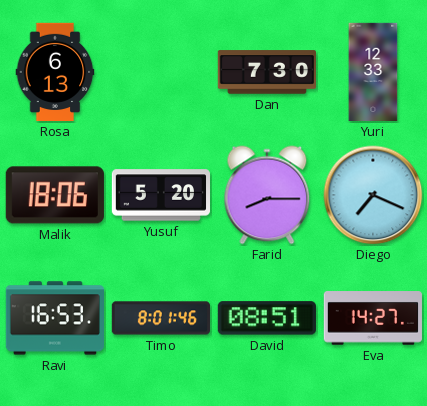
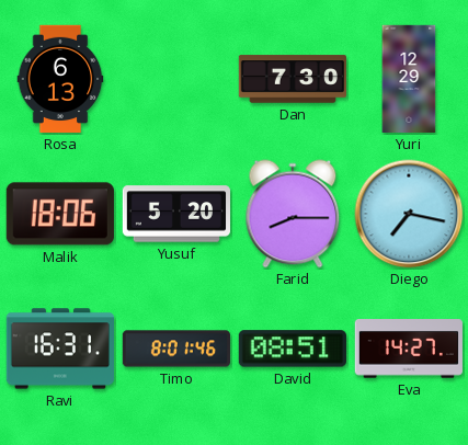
Yuri: 12:33 -> 12:29 (409, 79)
Diego: 7:19 -> 7:17 (409, 214)
Ravi: 16:53 -> 16:31 (59, 349)
